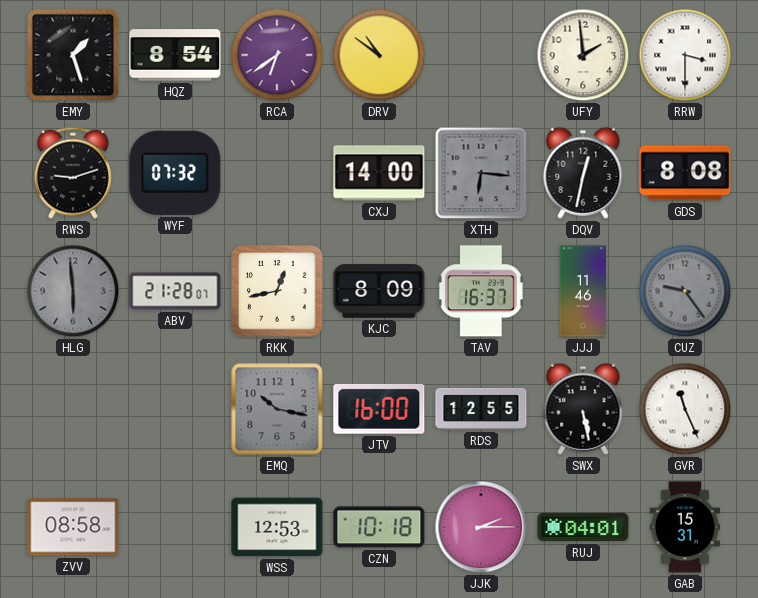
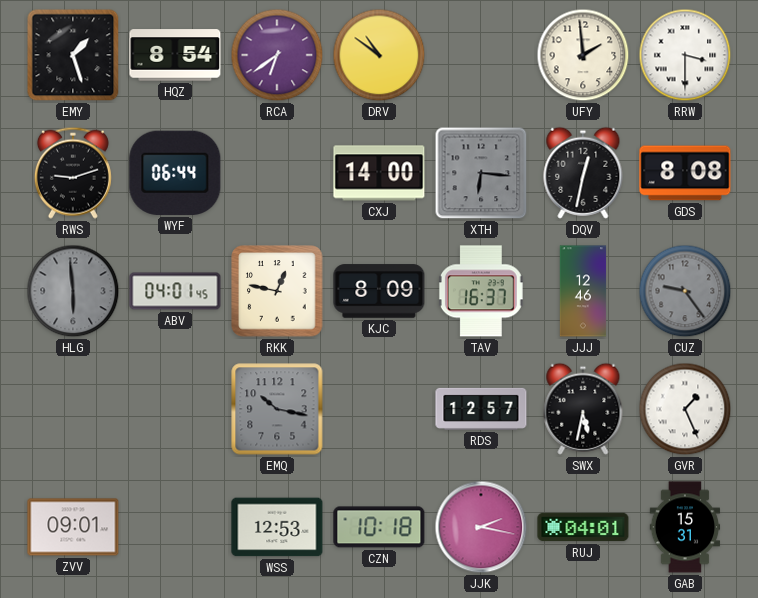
WYF: 07:32 -> 06:44 (175, 173)
ABV: 21:28 -> 04:01 (175, 291)
RKK: 12:43 -> 12:47 (277, 291)
JJJ: 11:46 -> 12:46 (583, 291)
JTV: 16:00 -> none (379, 409)
RDS: 12:55 -> 12:57 (481, 409)
SWX: 5:28 -> 5:32 (583, 409)
GVR: 11:26 -> 1:26 (685, 409)
ZVV: 08:58 -> 09:01 (73, 527)
JJK: 2:15 -> 2:17 (481, 527)
